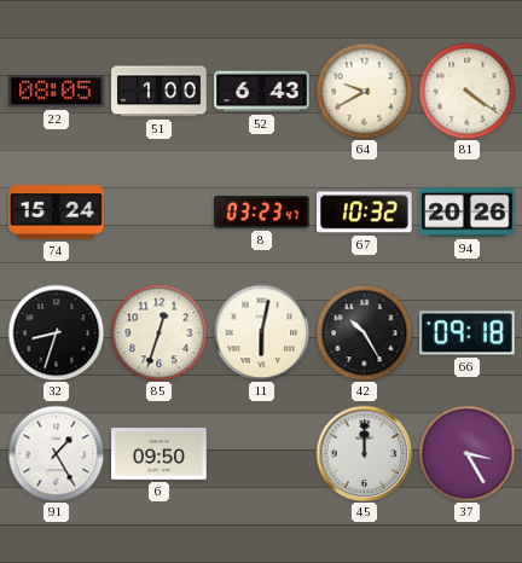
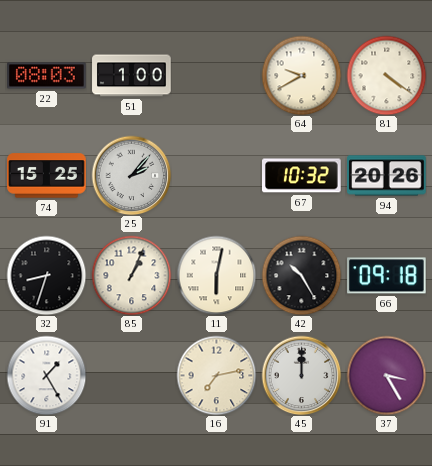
22: 08:05 -> 08:03 (47, 76)
52: 6:43 -> none (262, 92)
74: 15:24 -> 15:25 (47, 176)
25: none -> 2:07 (131, 175)
8: 03:23 -> none (262, 213)
85: 12:33 -> 1:04 (131, 275)
6: 09:50 -> none (159, 454)
16: none -> 7:13 (216, 375)
